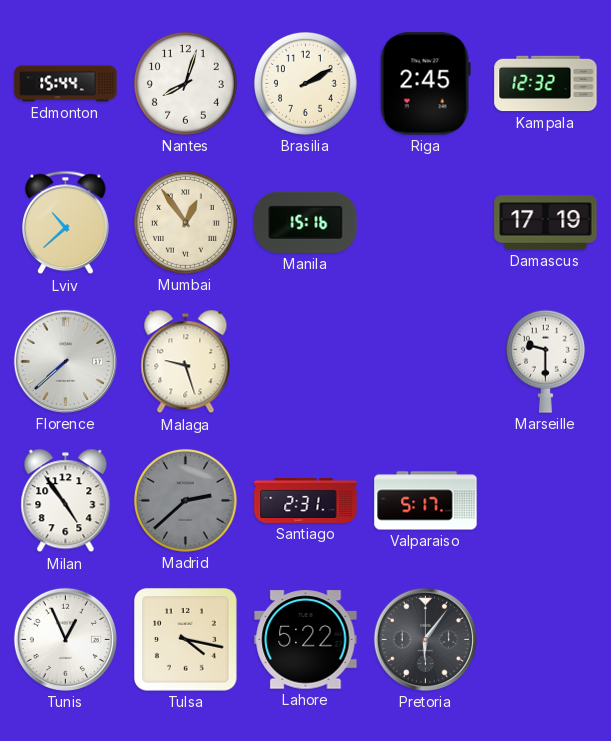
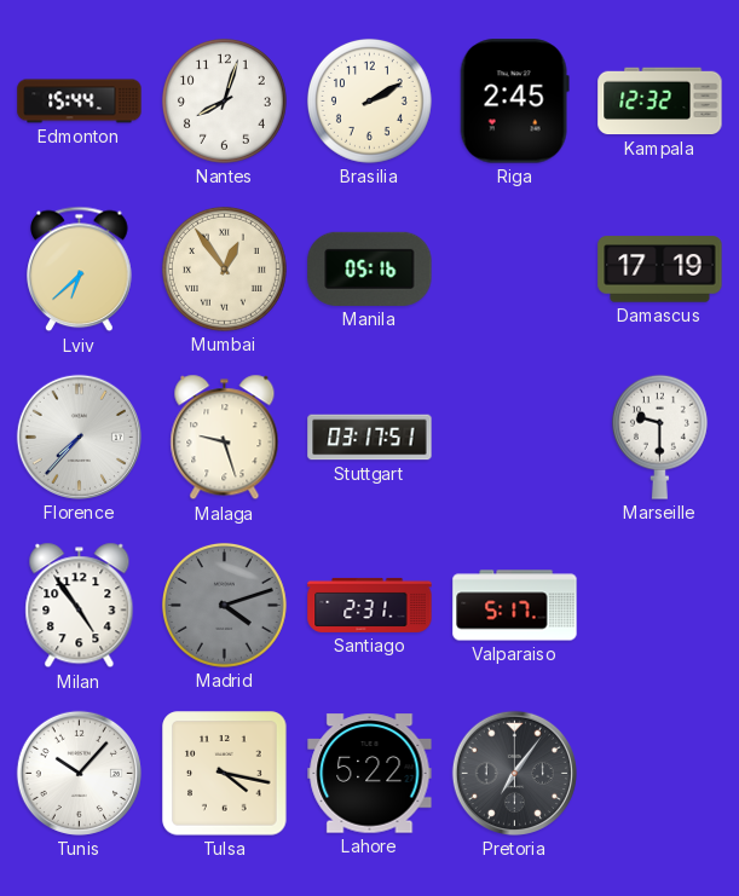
Lviv: 10:38 -> 6:38 (80, 270)
Manila: 15:16 -> 05:16 (370, 268)
Florence: 7:38 -> 7:37 (79, 437)
Stuttgart: none -> 03:17 (370, 438)
Madrid: 2:38 -> 4:12 (224, 605)
Tunis: 12:56 -> 10:07 (79, 773)
Pretoria: 6:06 -> 7:06 (514, 773)
